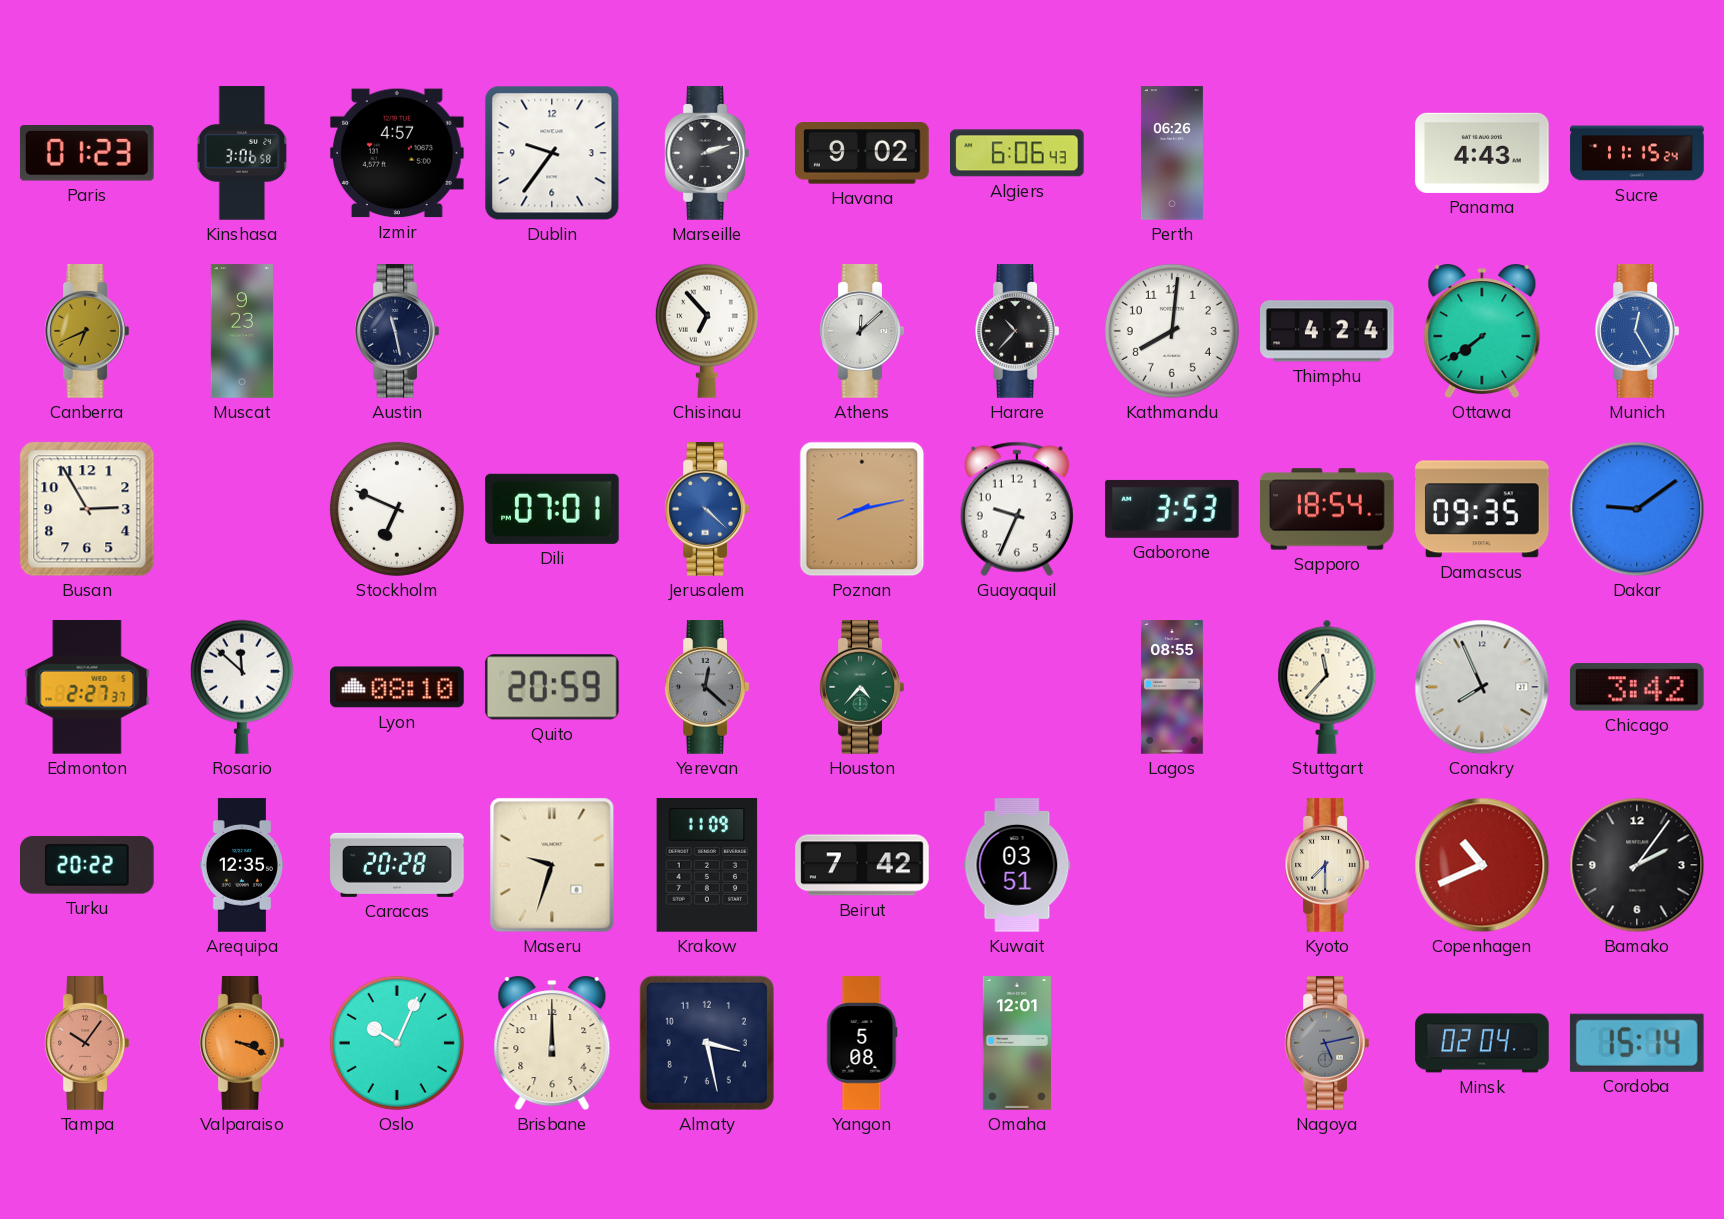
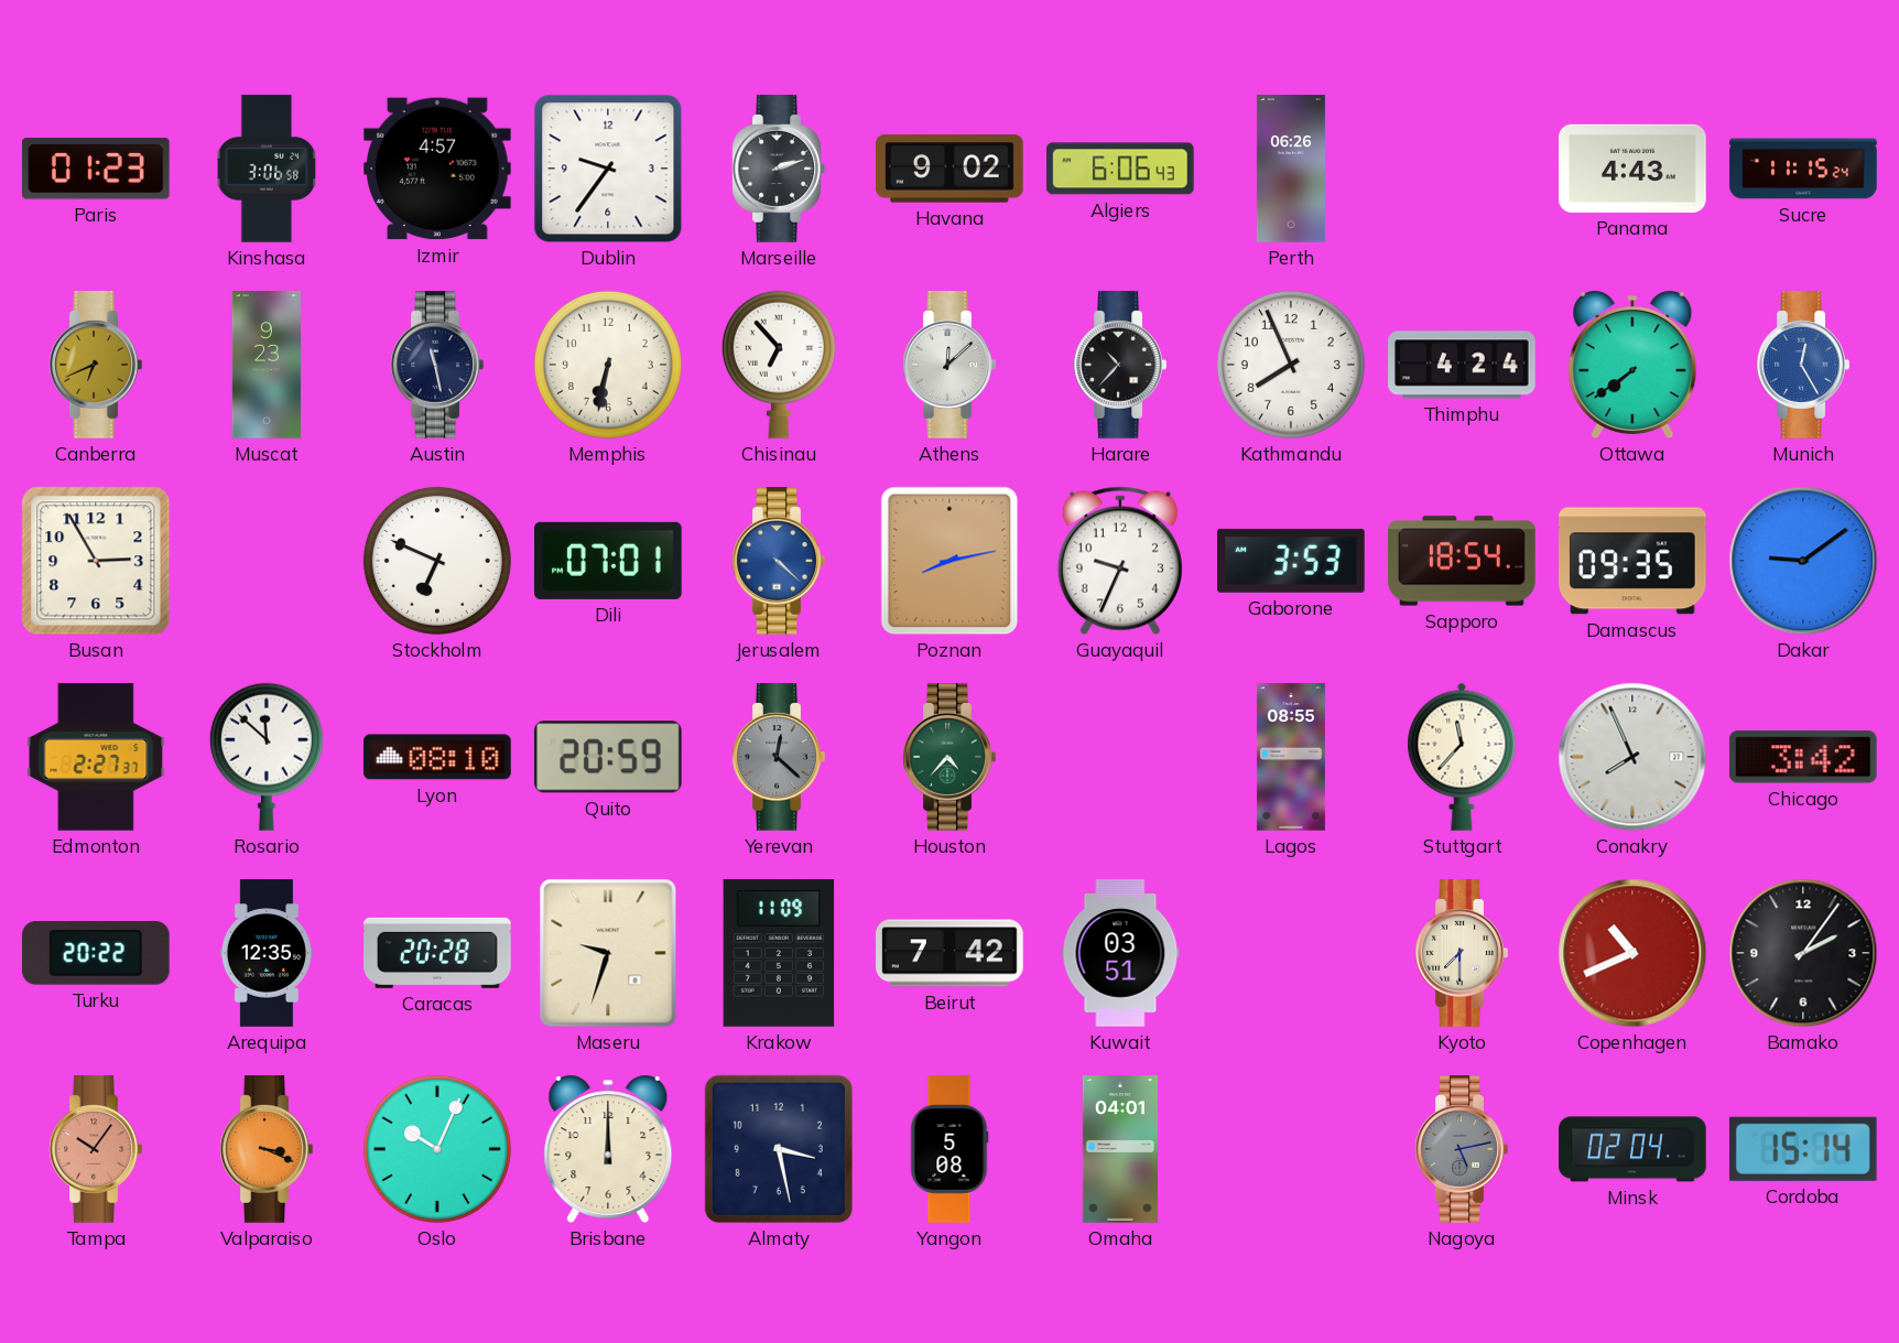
Memphis: none -> 6:32 (608, 365)
Kathmandu: 8:01 -> 7:56 (1291, 365)
Omaha: 12:01 -> 04:01 (1120, 1149)
